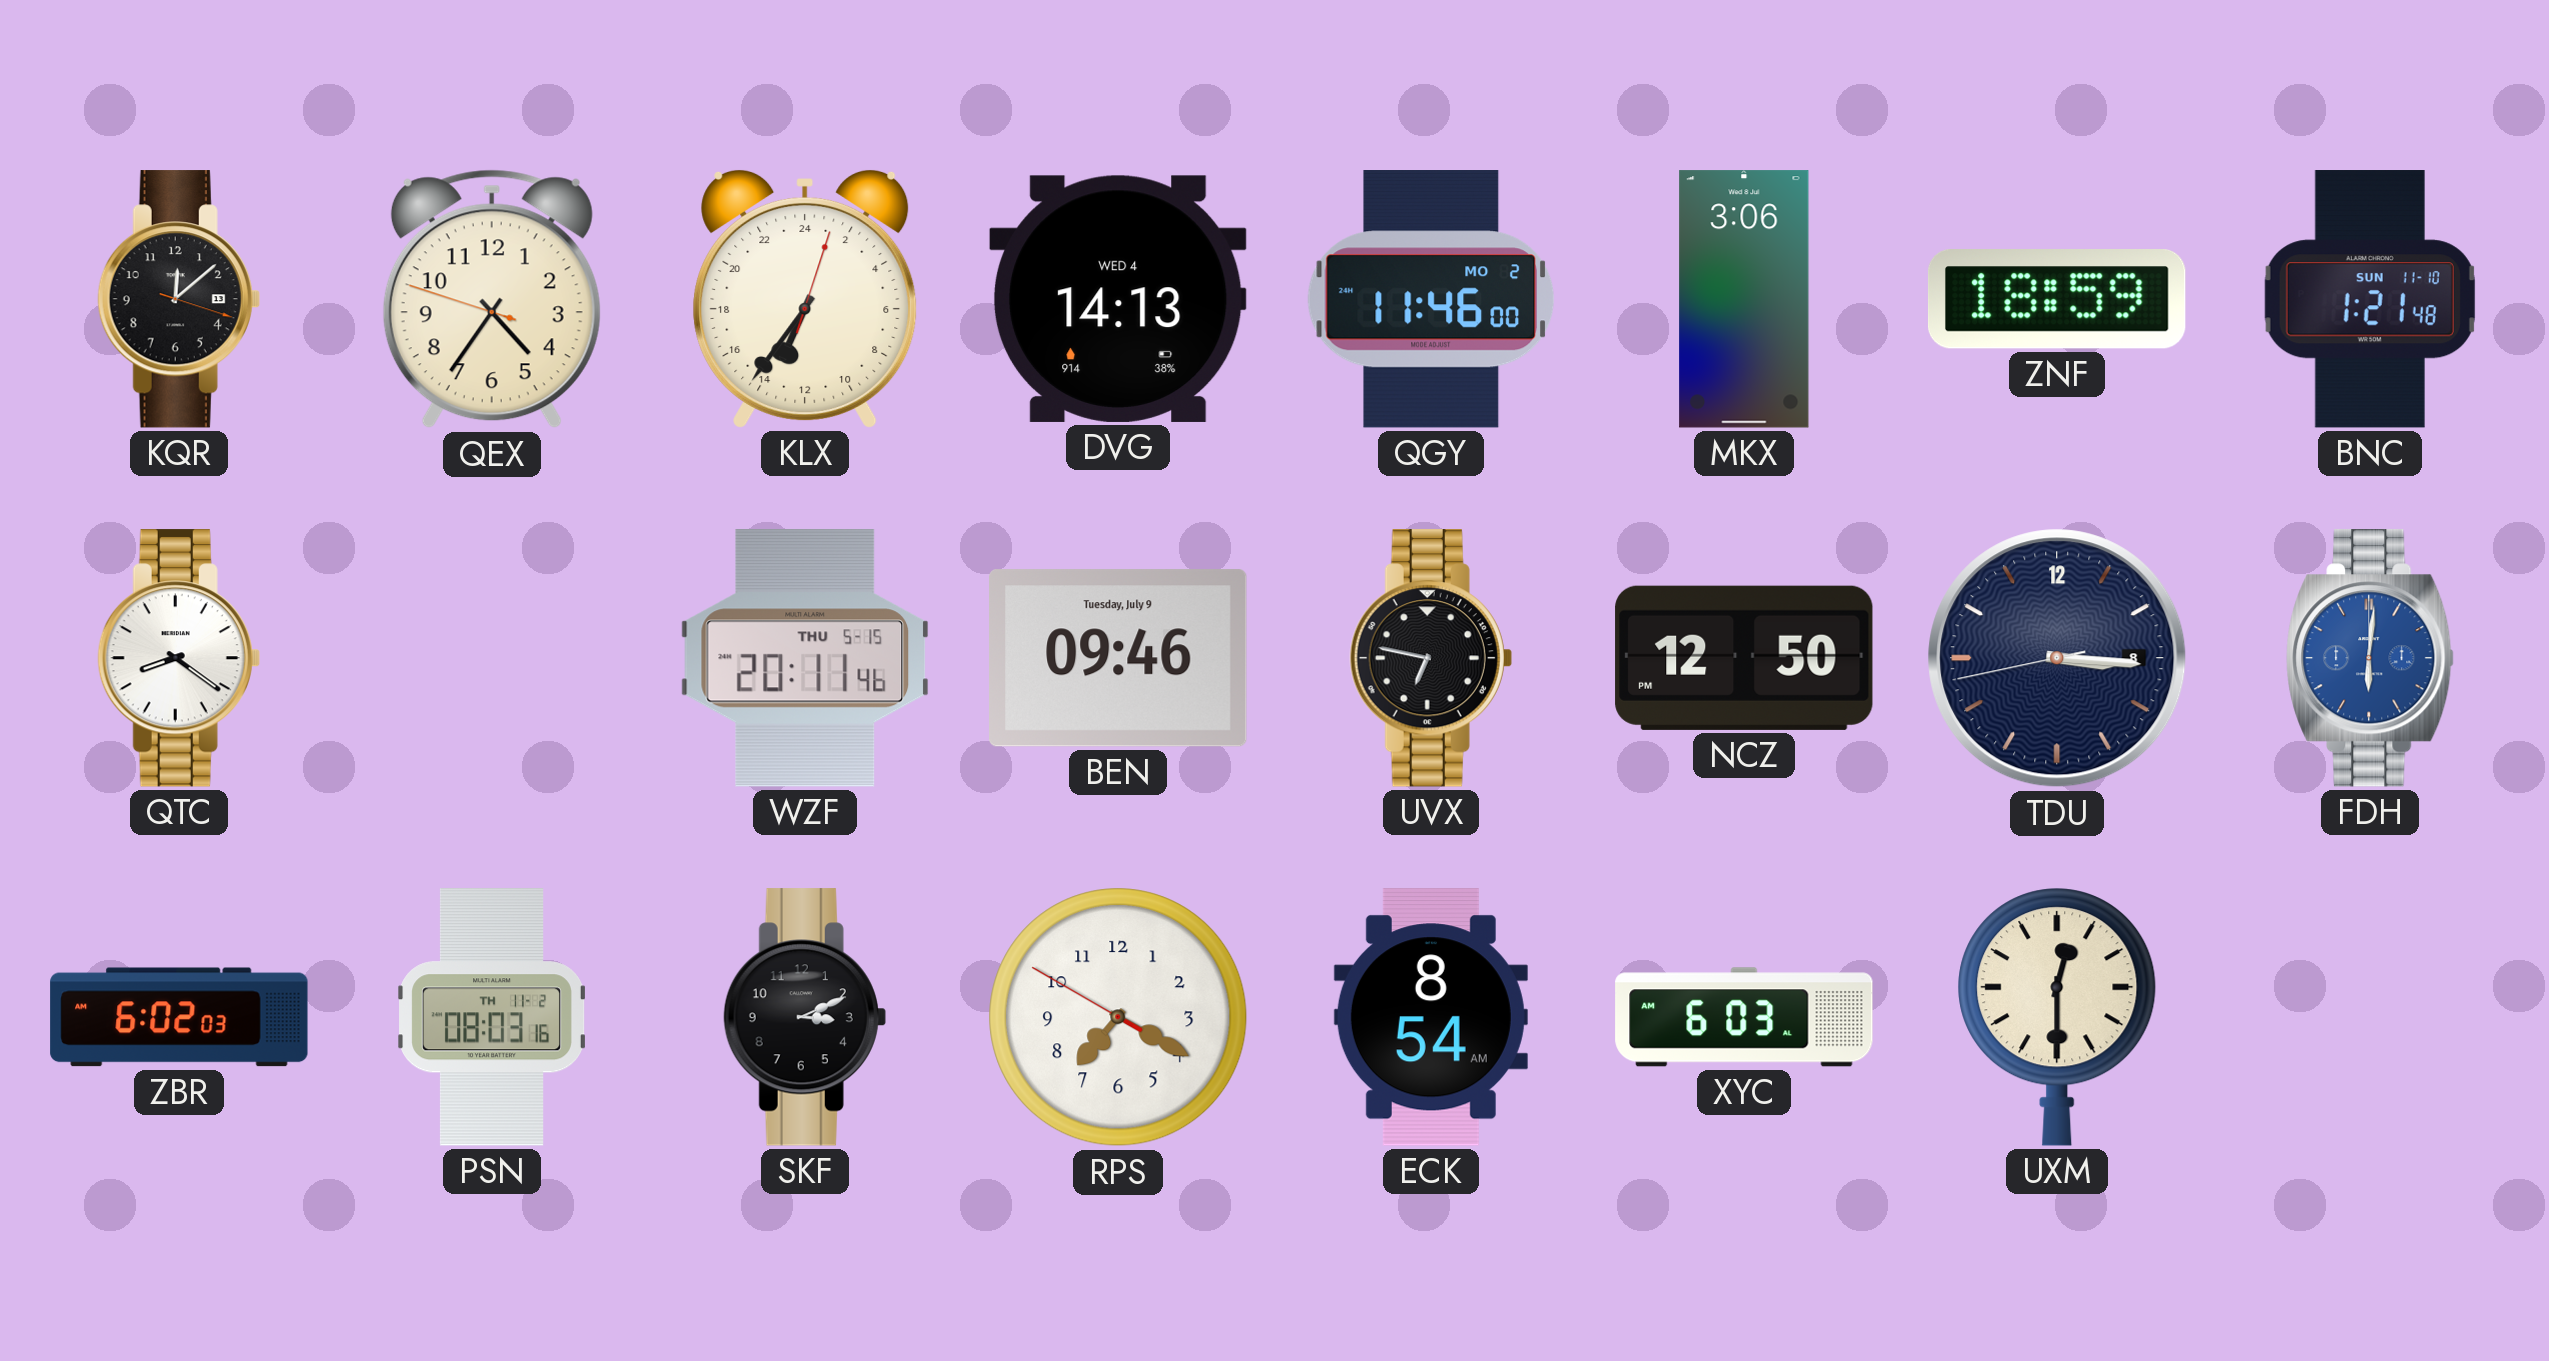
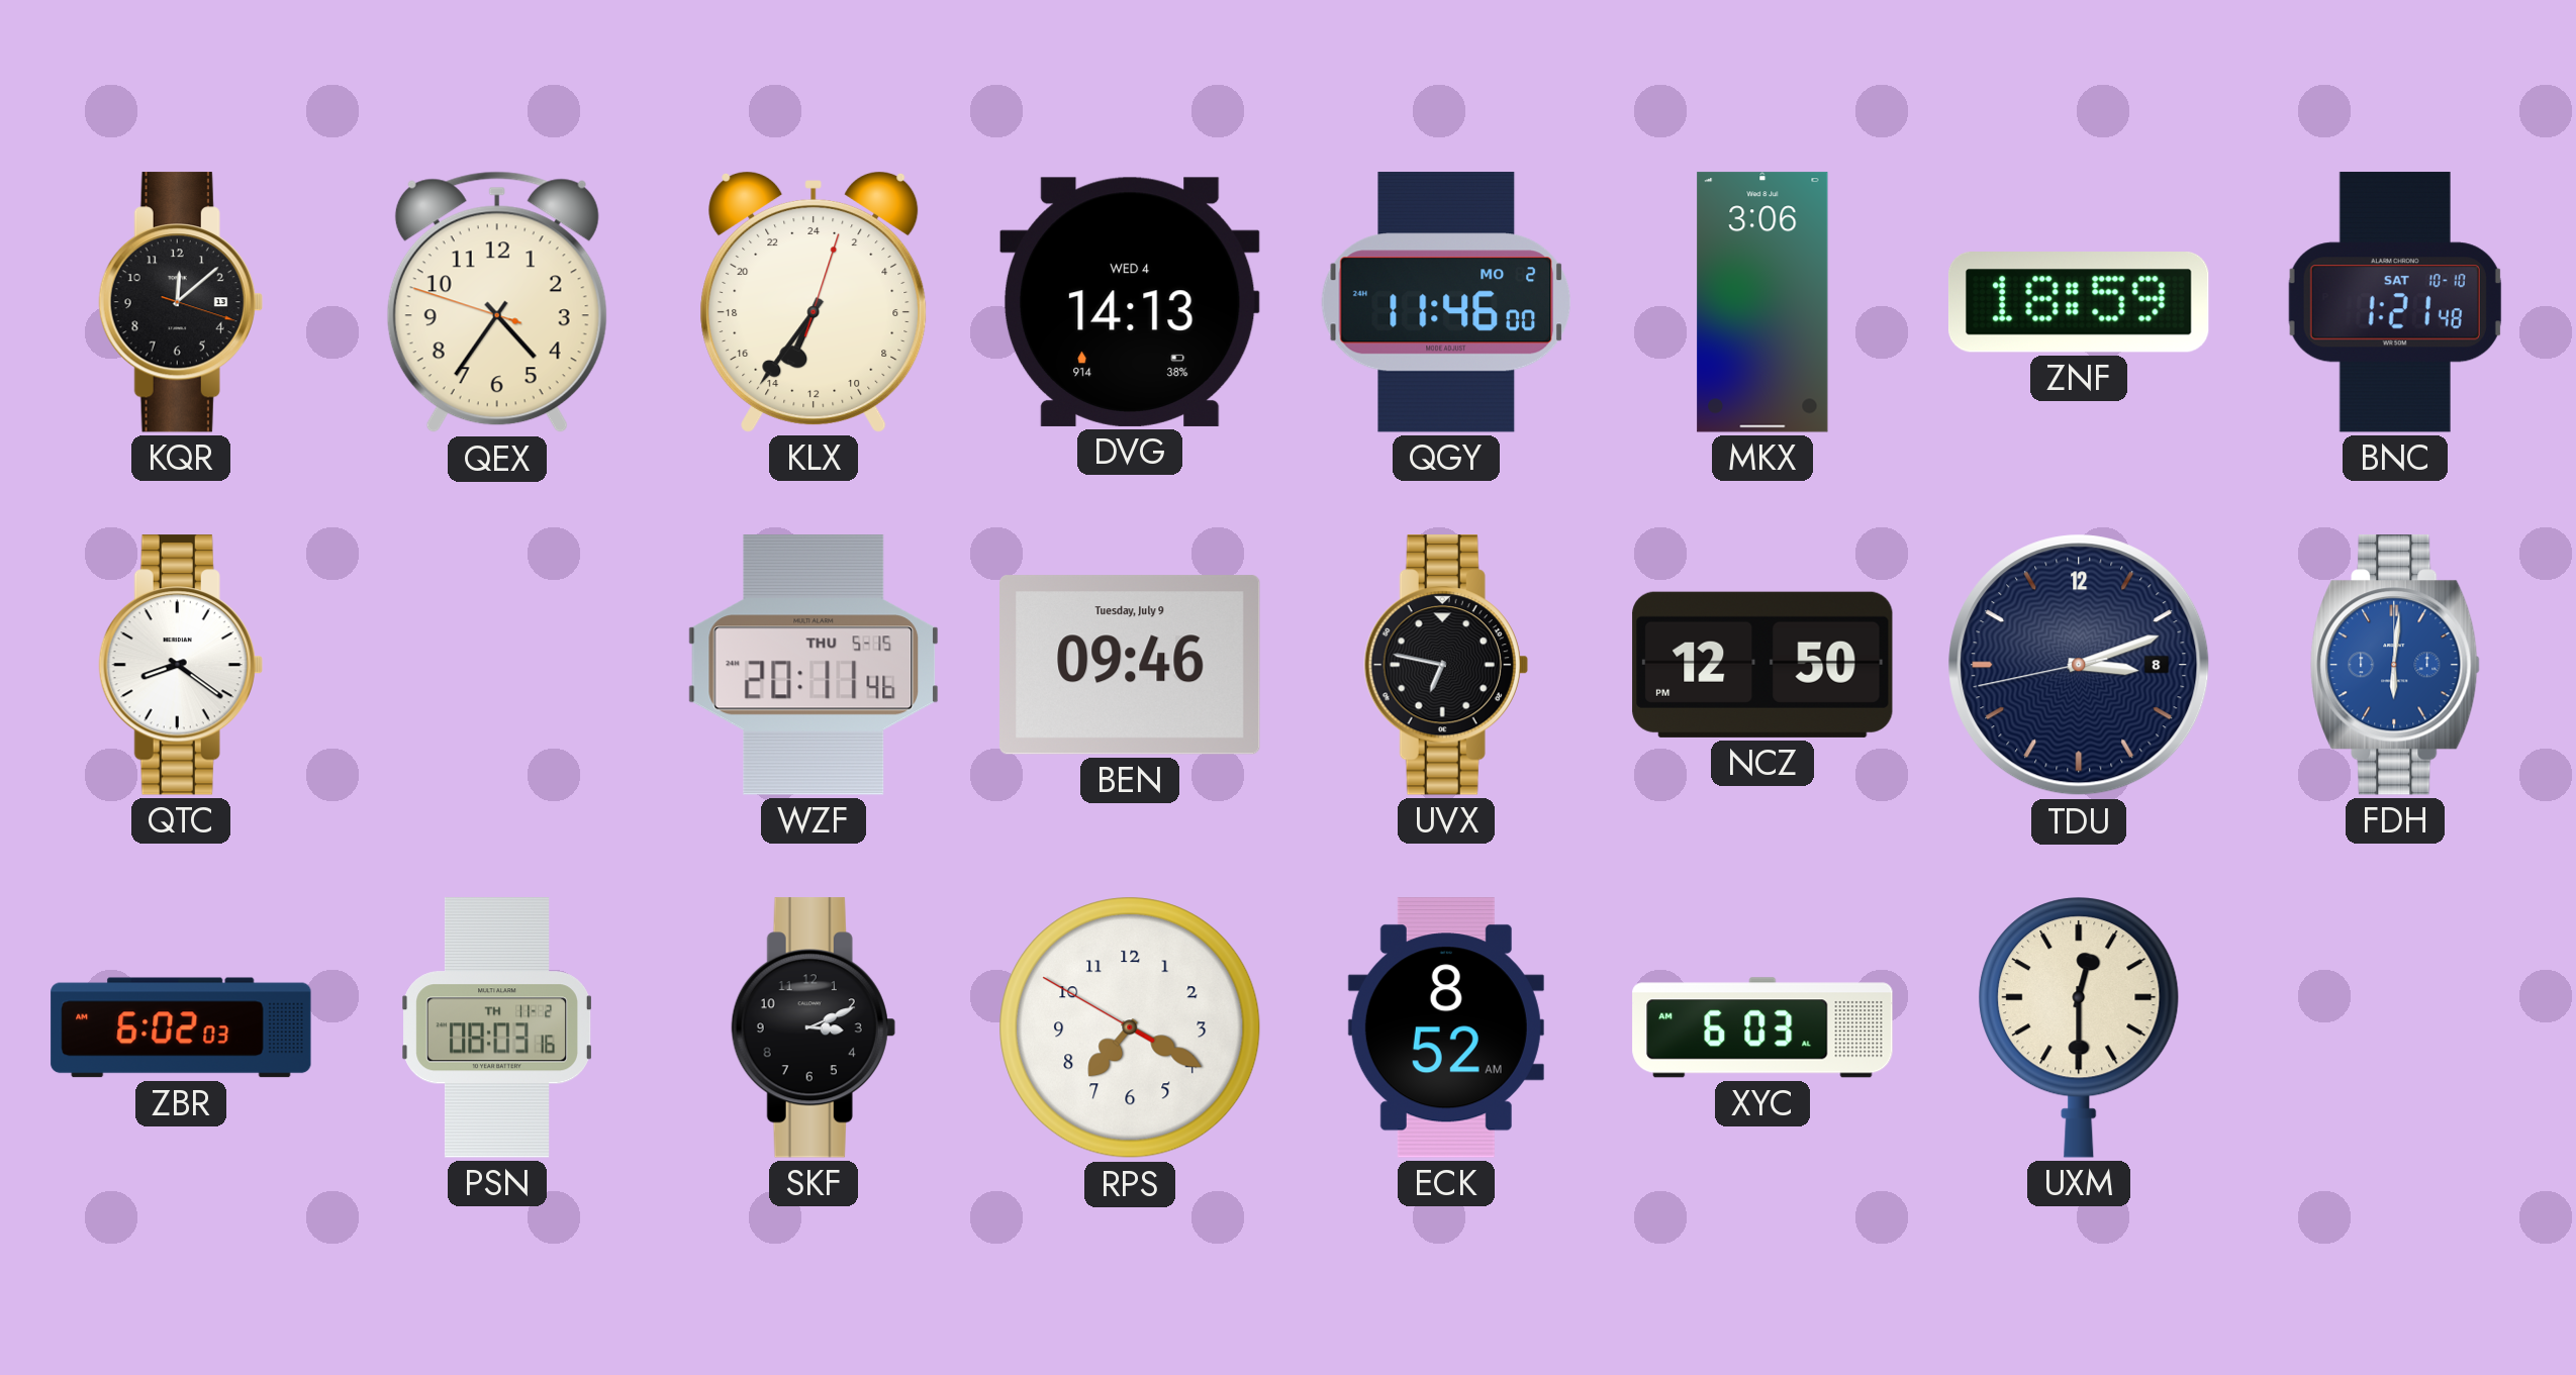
BNC date: SUN 11-10 -> SAT 10-10 (2395, 302)
TDU: 3:15 -> 3:11 (2079, 665)
ECK: 8:54 -> 8:52 (1446, 1027)
